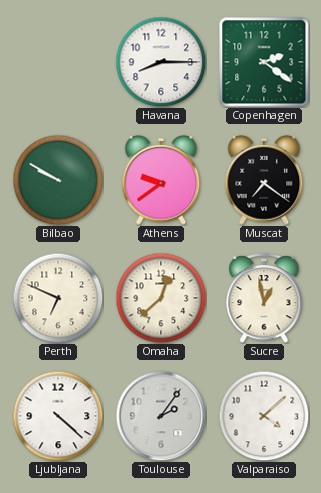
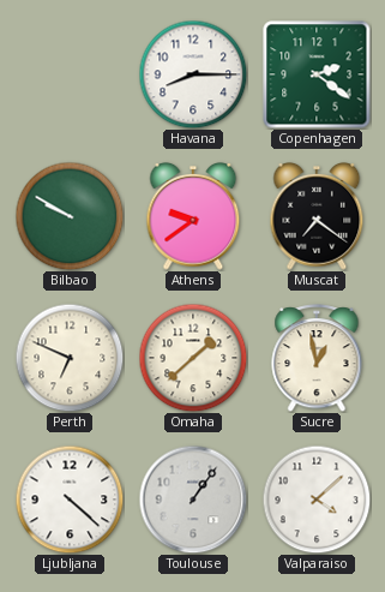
Omaha: 12:38 -> 1:38 (193, 358)
Toulouse: 2:06 -> 1:06 (193, 500)
